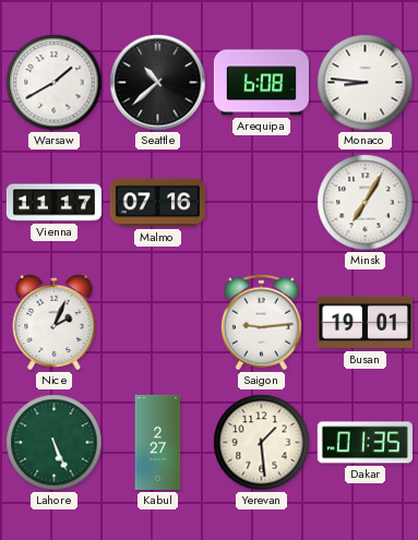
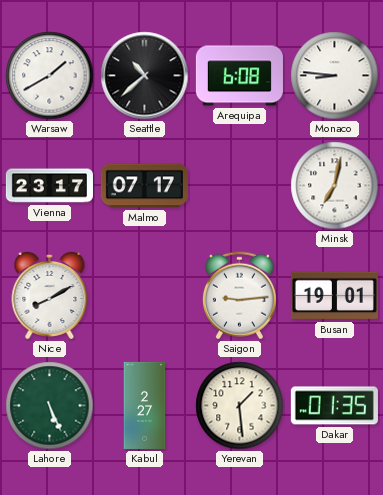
Vienna: 11:17 -> 23:17 (49, 186)
Malmo: 07:16 -> 07:17 (144, 186)
Minsk: 7:05 -> 7:02 (335, 186)
Nice: 2:04 -> 8:10 (50, 295)
